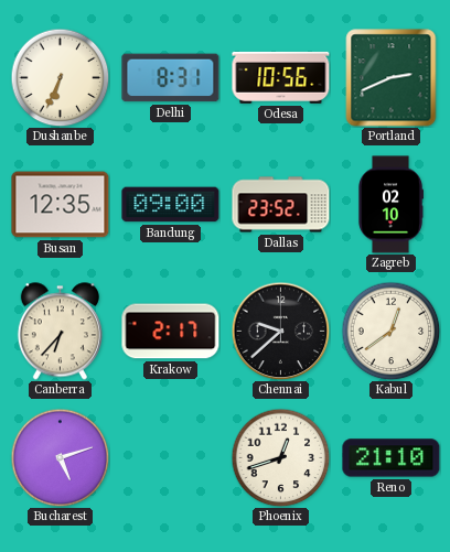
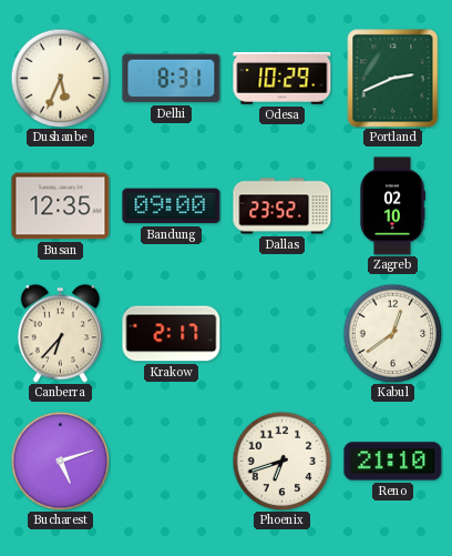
Dushanbe: 6:34 -> 5:34 (60, 78)
Odesa: 10:56 -> 10:29 (282, 78)
Chennai: 9:38 -> none (280, 331)
Phoenix: 12:42 -> 6:42 (281, 461)
